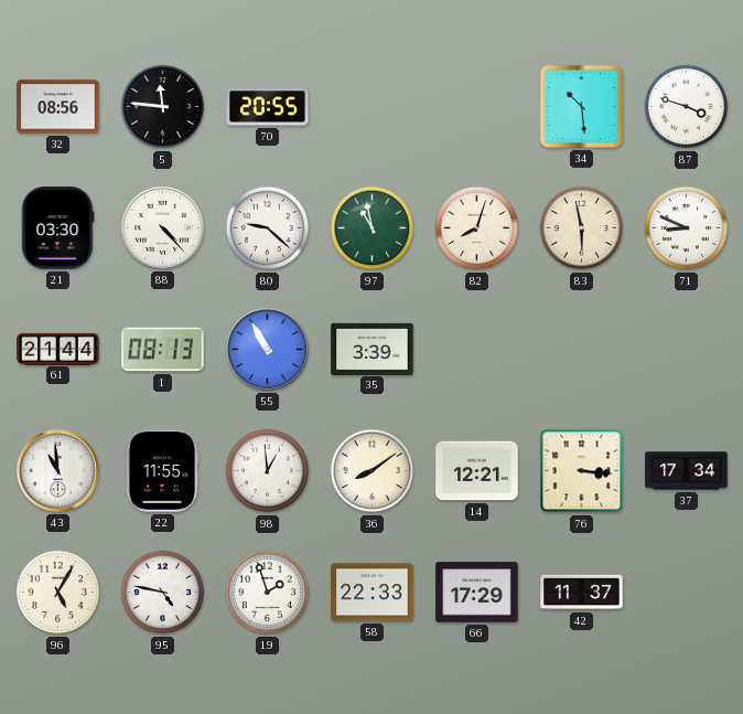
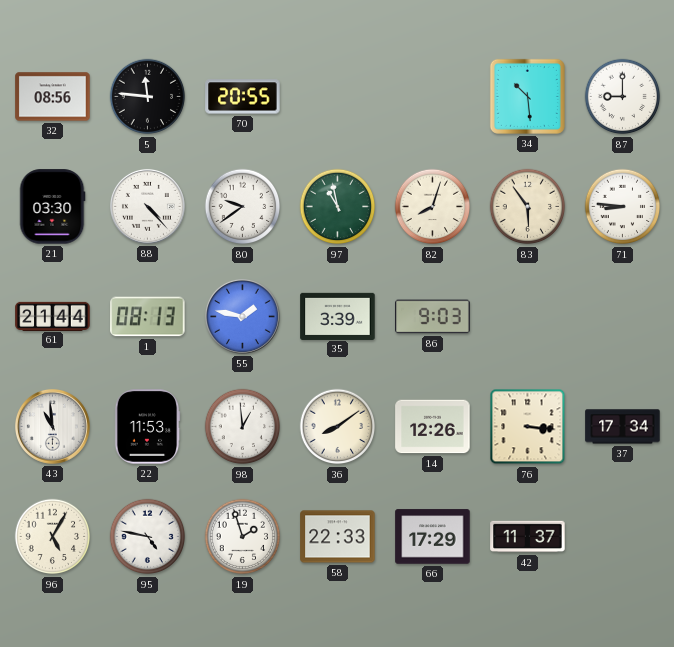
87: 3:48 -> 9:00 (623, 97)
80: 9:22 -> 9:39 (243, 207)
83: 5:58 -> 5:54 (528, 207)
71: 8:49 -> 8:46 (623, 207)
55: 10:55 -> 1:47 (242, 316)
86: none -> 9:03 (433, 317)
22: 11:55 -> 11:53 (147, 427)
14: 12:21 -> 12:26 (433, 427)
